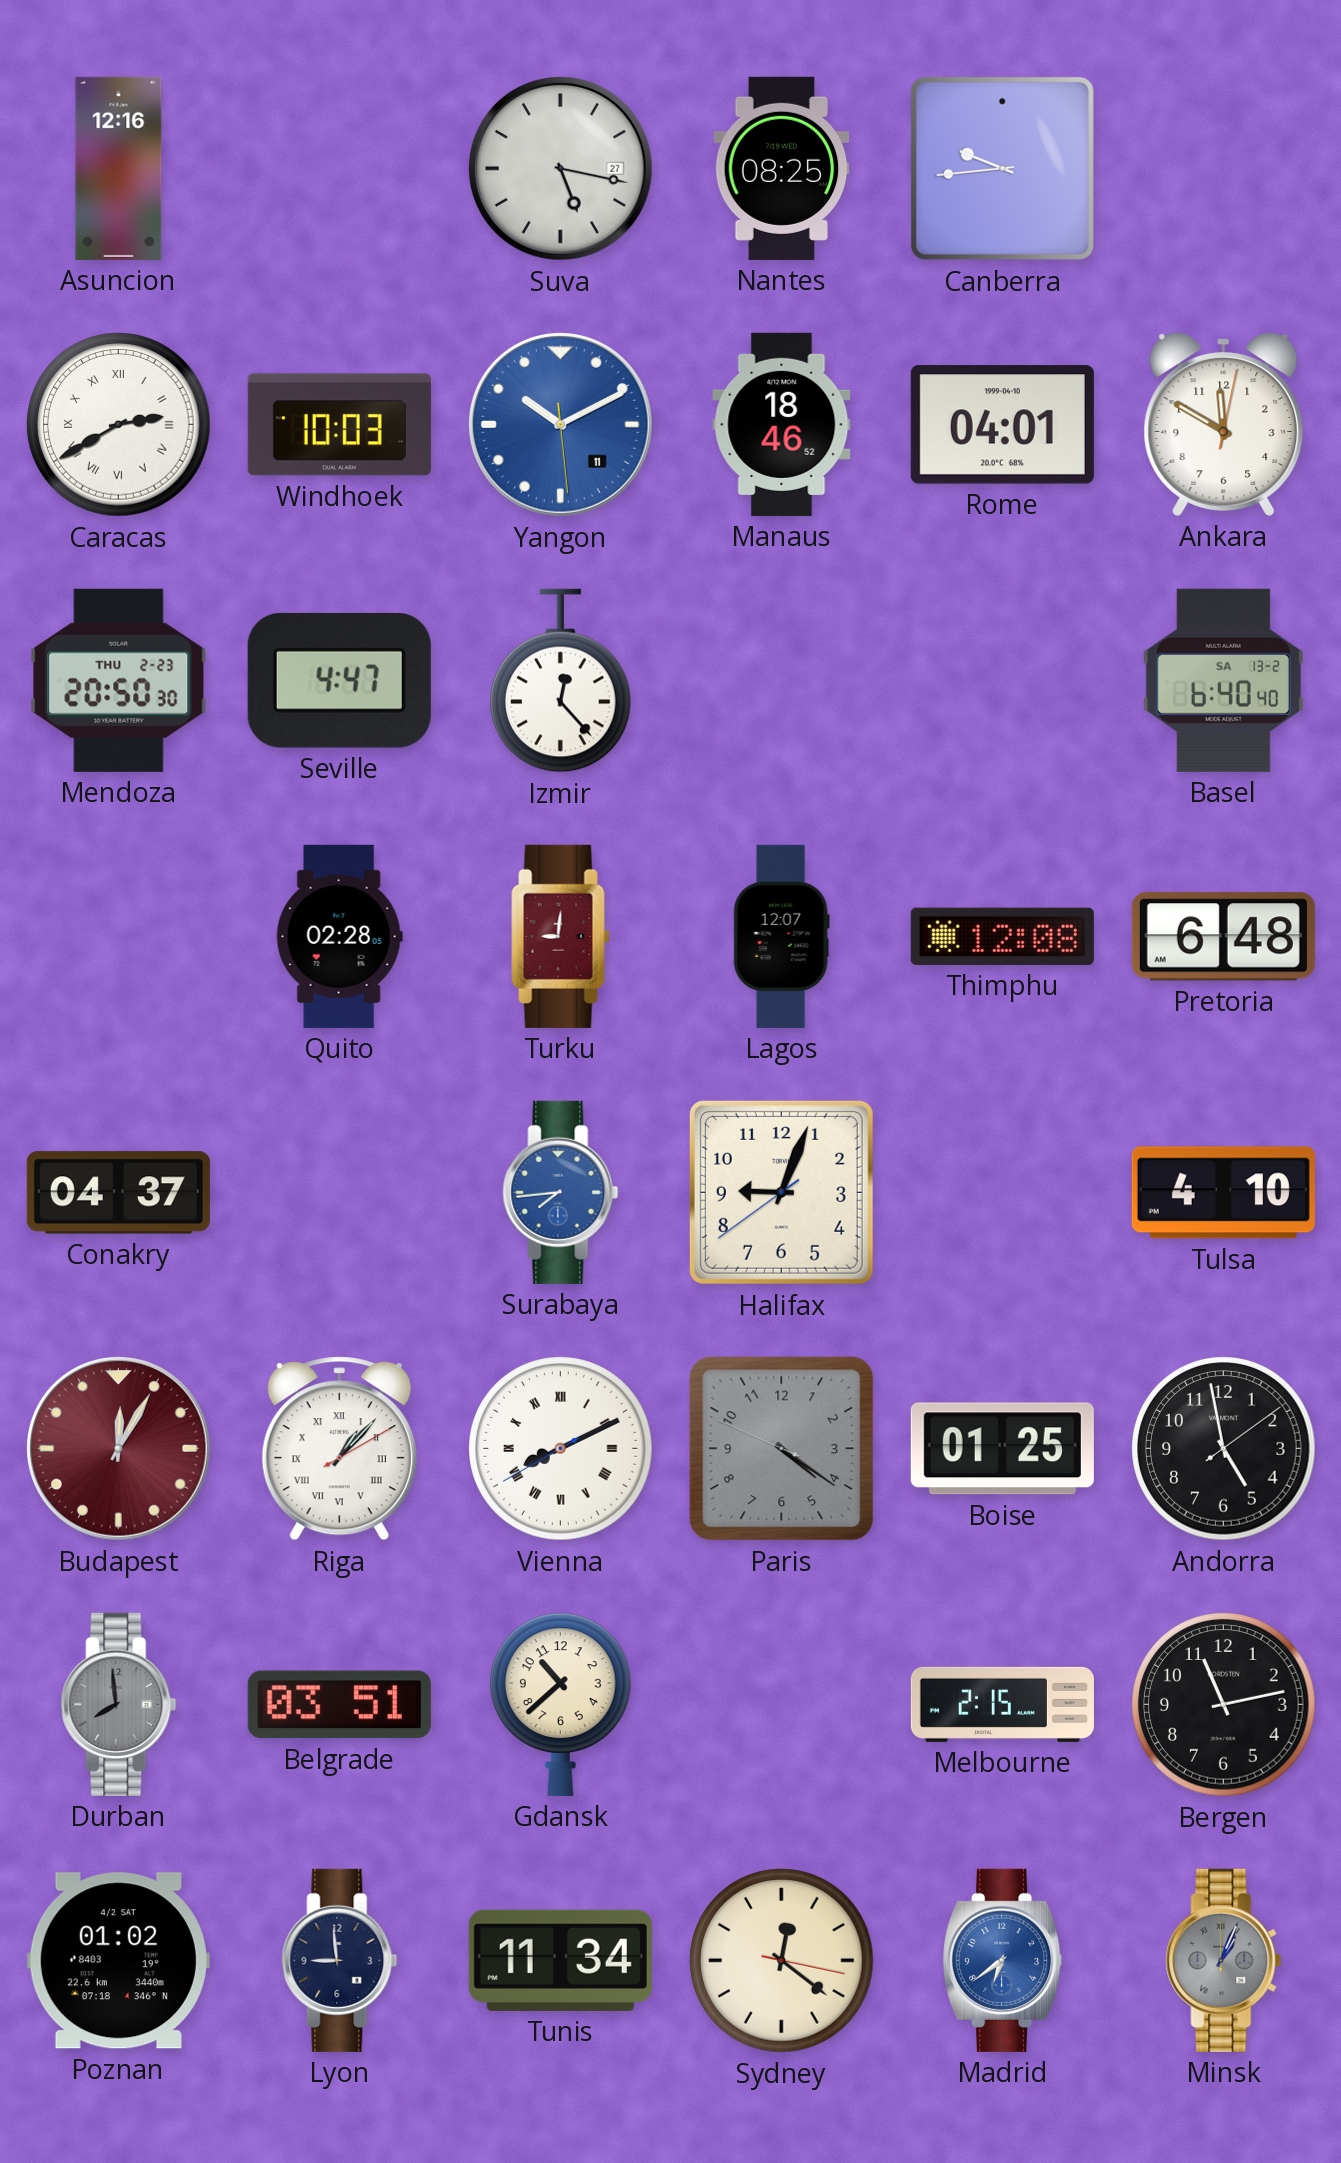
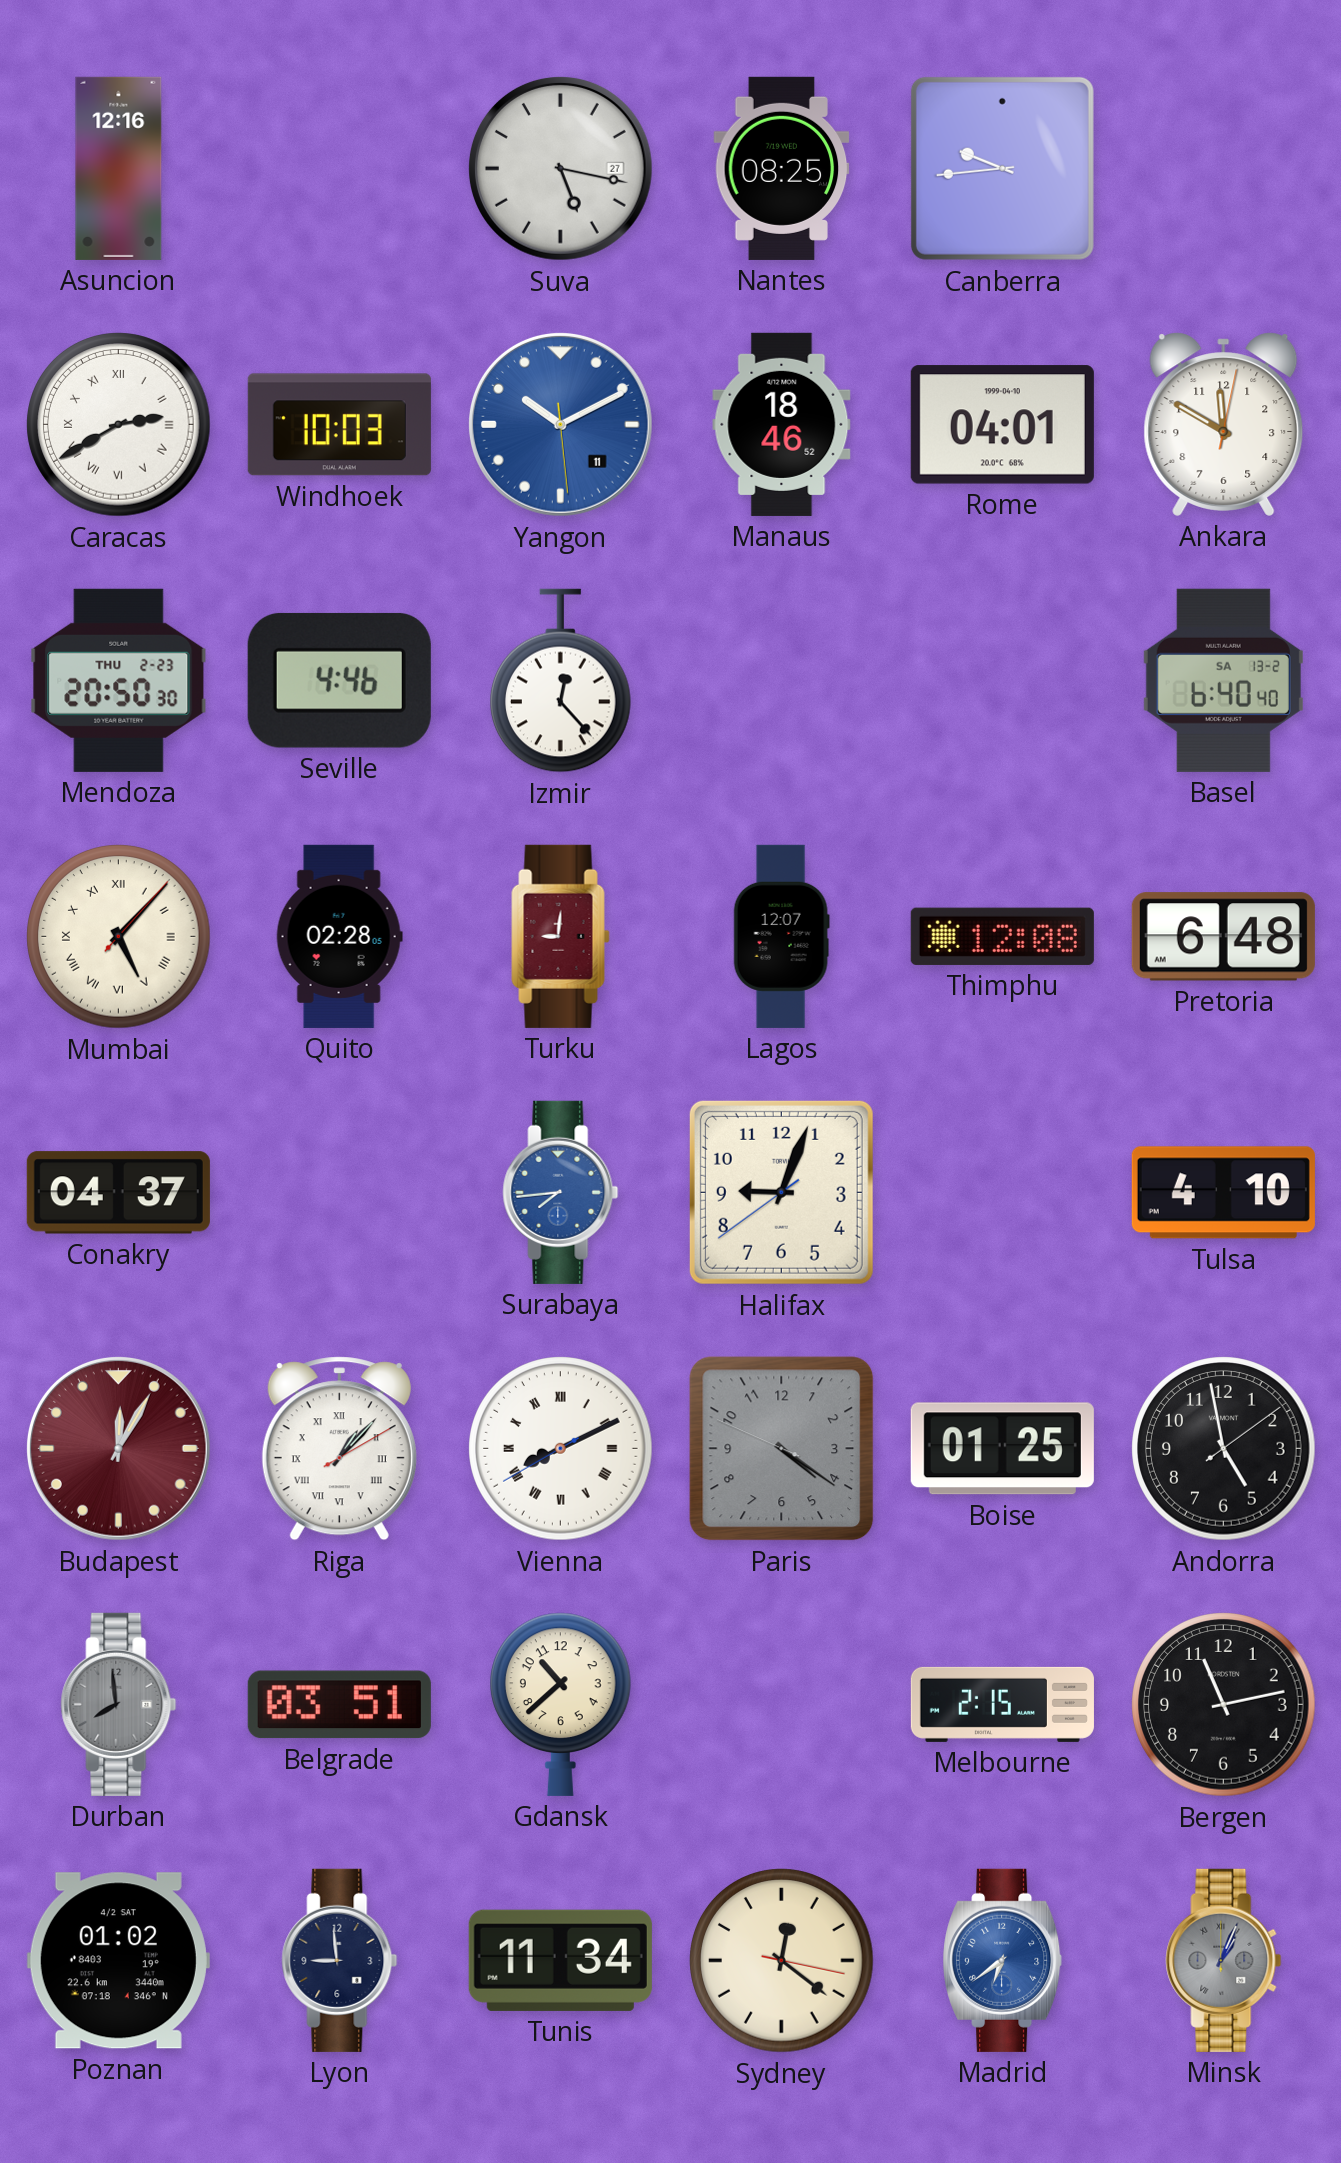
Seville: 4:47 -> 4:46 (339, 680)
Mumbai: none -> 5:07 (119, 937)
